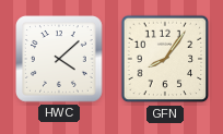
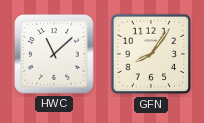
HWC: 4:08 -> 11:08 (55, 55)
